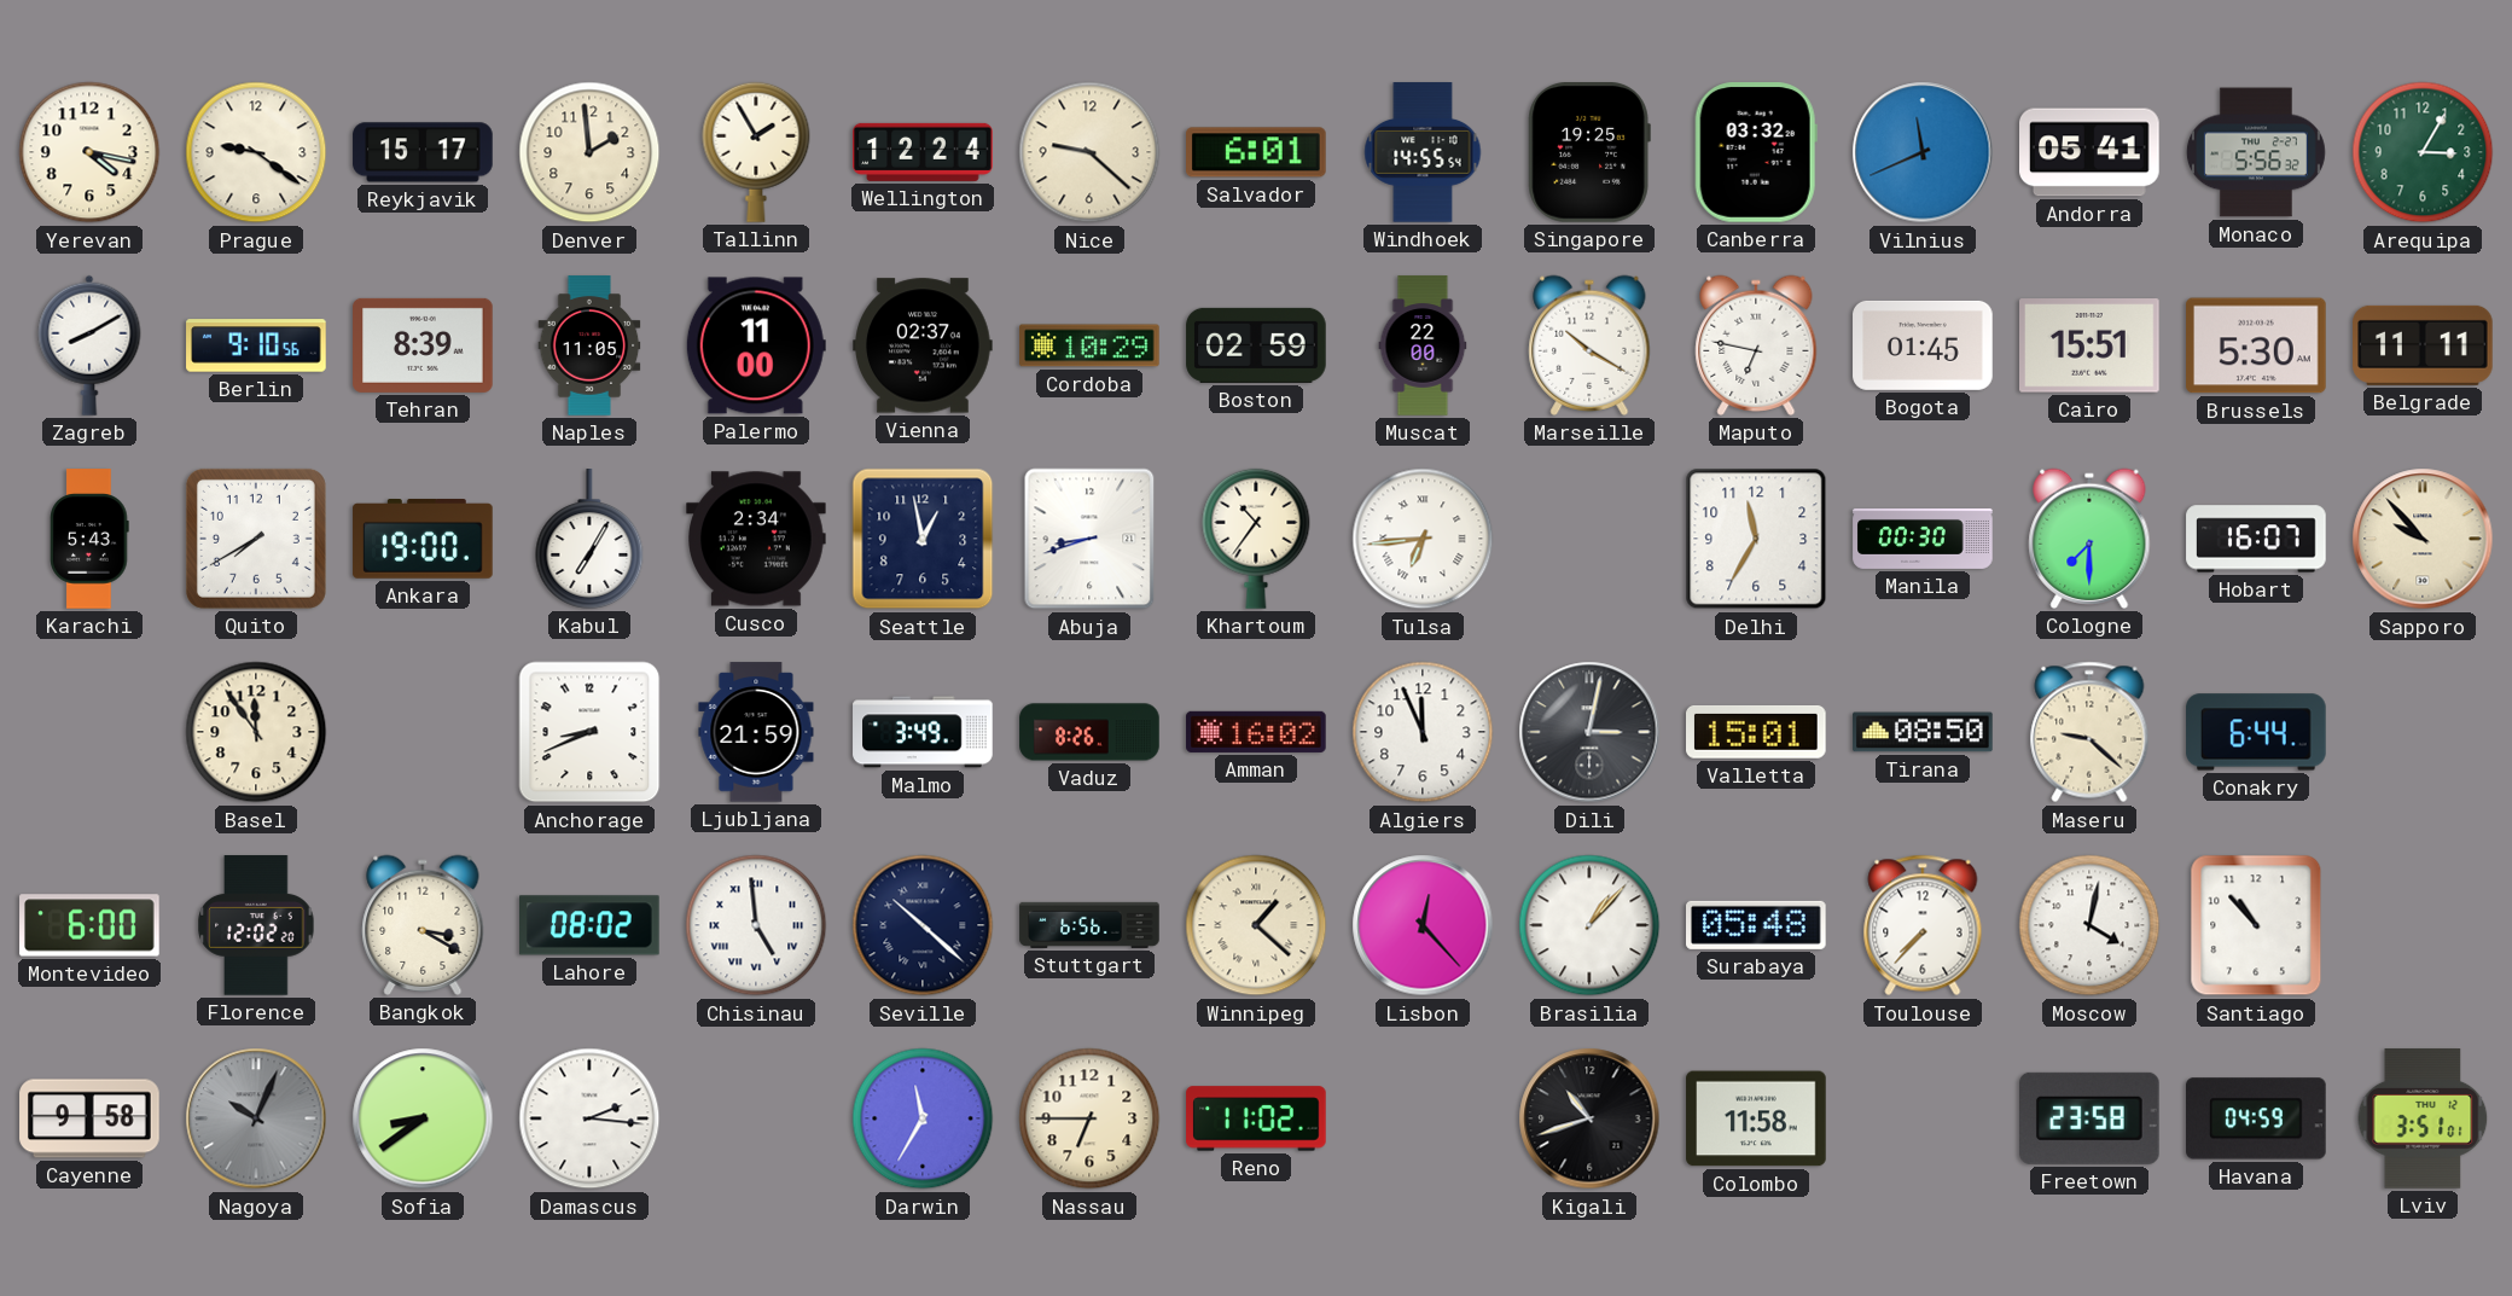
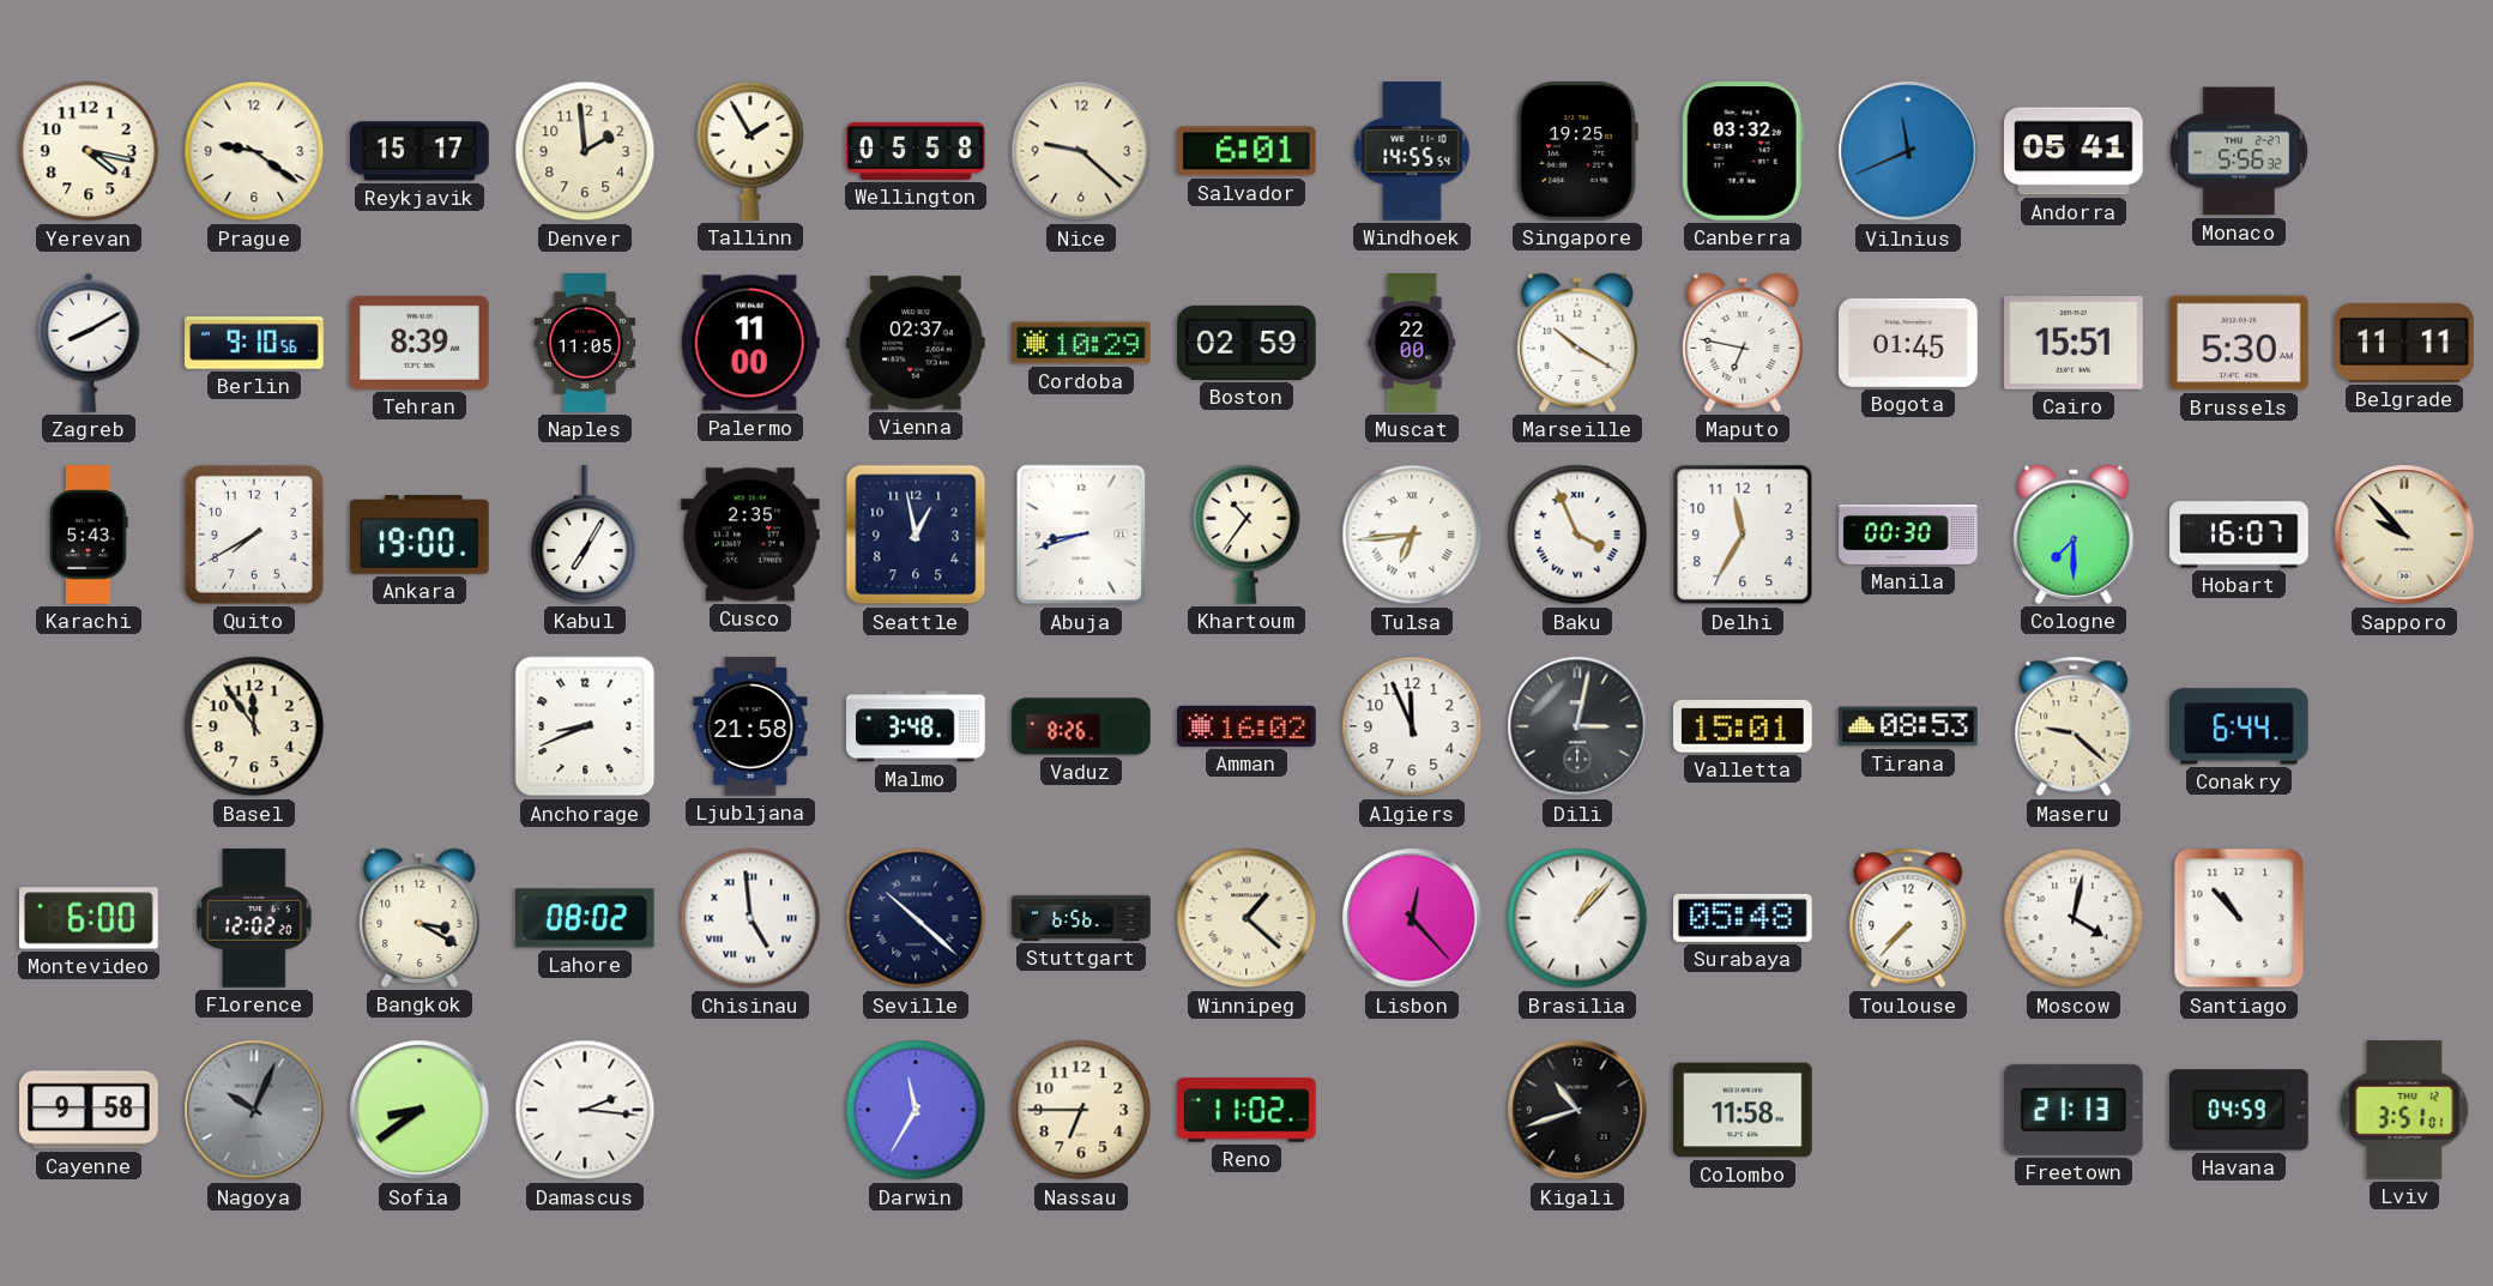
Wellington: 12:24 -> 05:58 (916, 151)
Arequipa: 3:05 -> none (2423, 152)
Cusco: 2:34 -> 2:35 (750, 535)
Baku: none -> 3:56 (1577, 535)
Ljubljana: 21:59 -> 21:58 (750, 726)
Malmo: 3:49 -> 3:48 (916, 726)
Tirana: 08:50 -> 08:53 (1908, 726)
Freetown: 23:58 -> 21:13 (2075, 1110)
